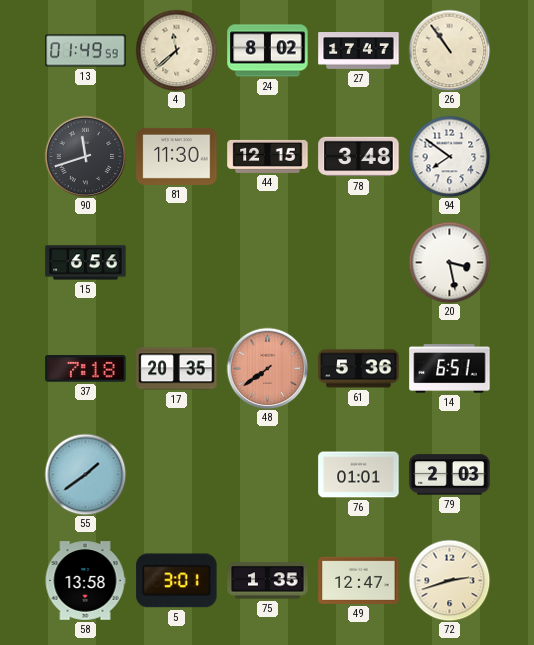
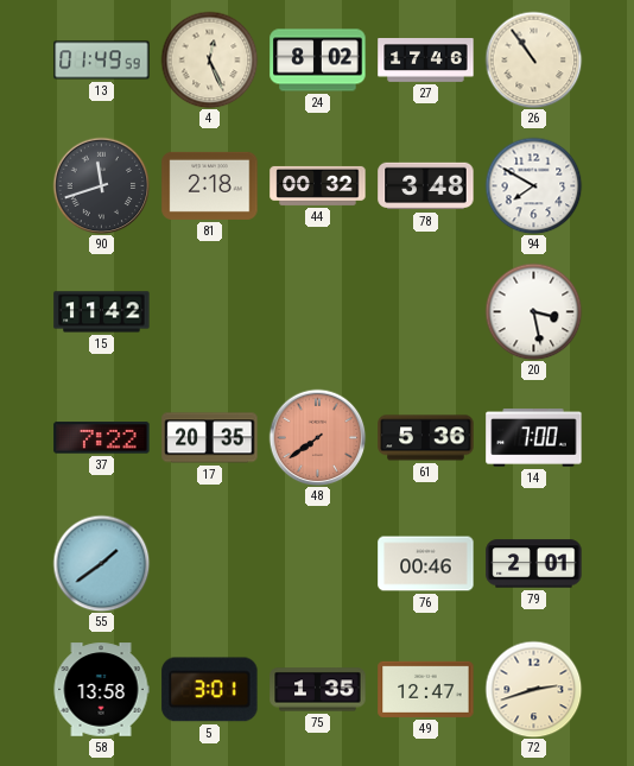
4: 11:38 -> 12:26 (209, 59)
27: 17:47 -> 17:46 (426, 61)
81: 11:30 -> 2:18 (210, 185)
44: 12:15 -> 00:32 (318, 185)
94: 7:51 -> 7:50 (533, 185)
15: 6:56 -> 11:42 (102, 312)
37: 7:18 -> 7:22 (102, 438)
14: 6:51 -> 7:00 (534, 438)
76: 01:01 -> 00:46 (426, 564)
79: 2:03 -> 2:01 (534, 564)
